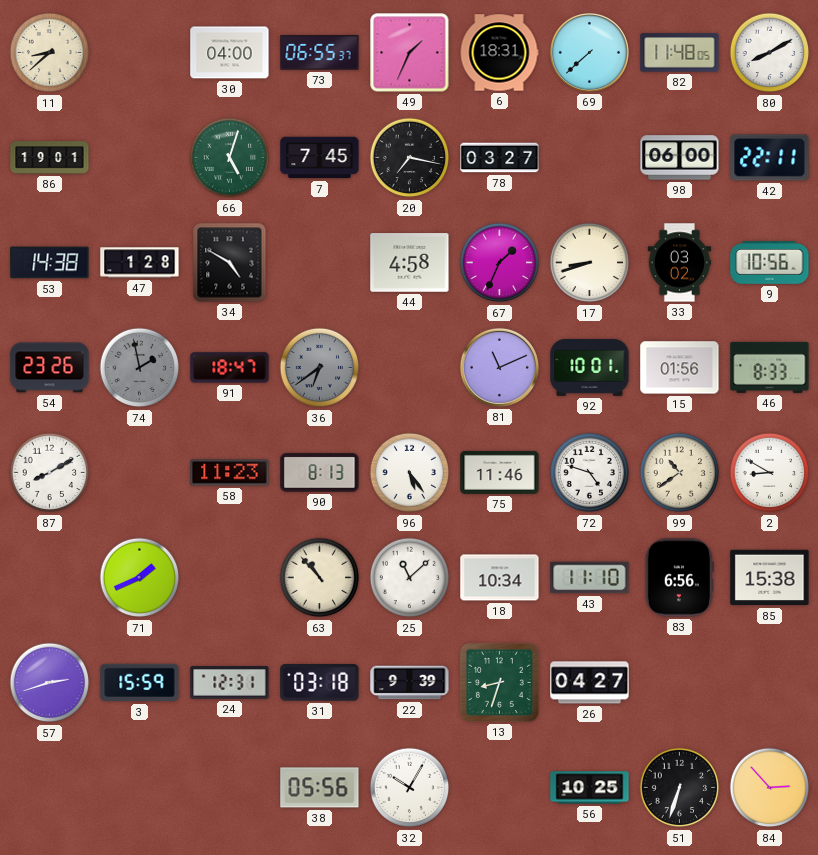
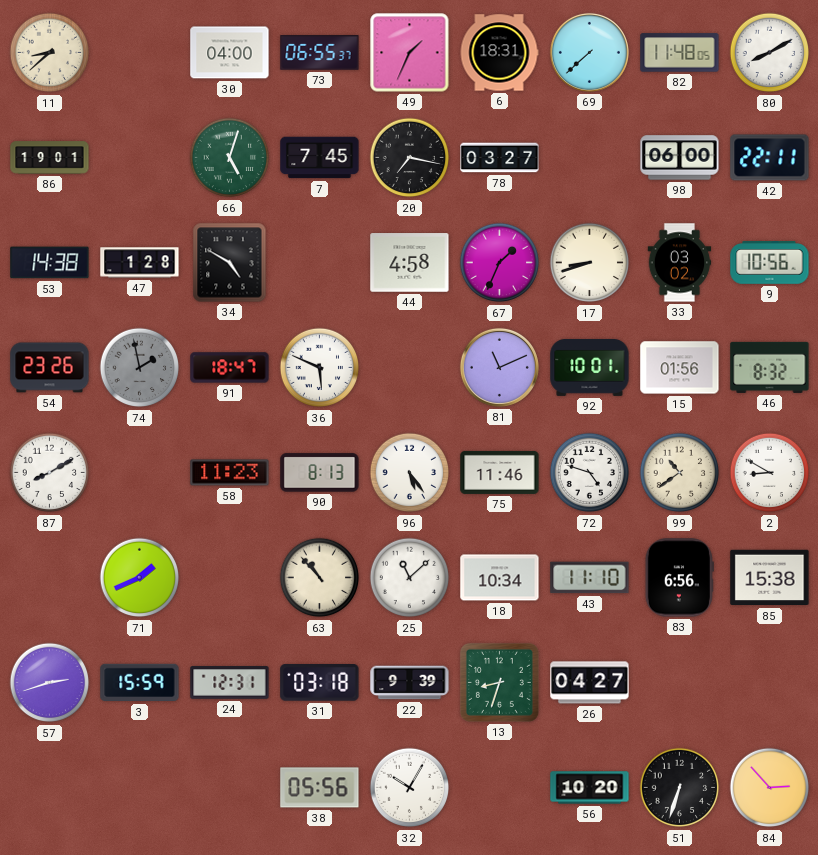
36: 6:39 -> 5:49 (320, 368)
36 dial: grey -> white (320, 368)
46: 8:33 -> 8:32 (770, 367)
56: 10:25 -> 10:20 (590, 788)
